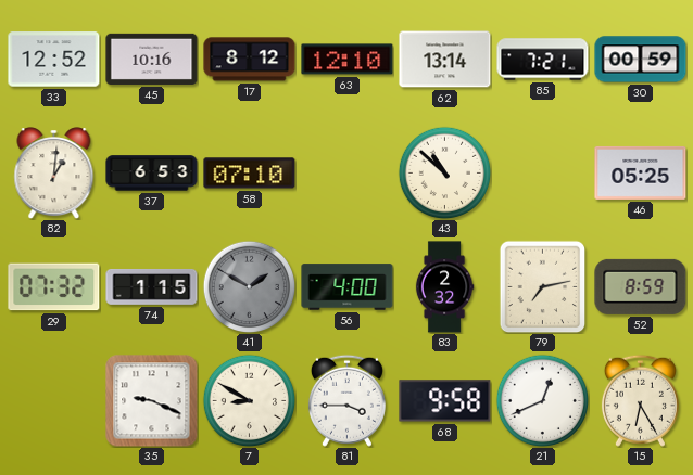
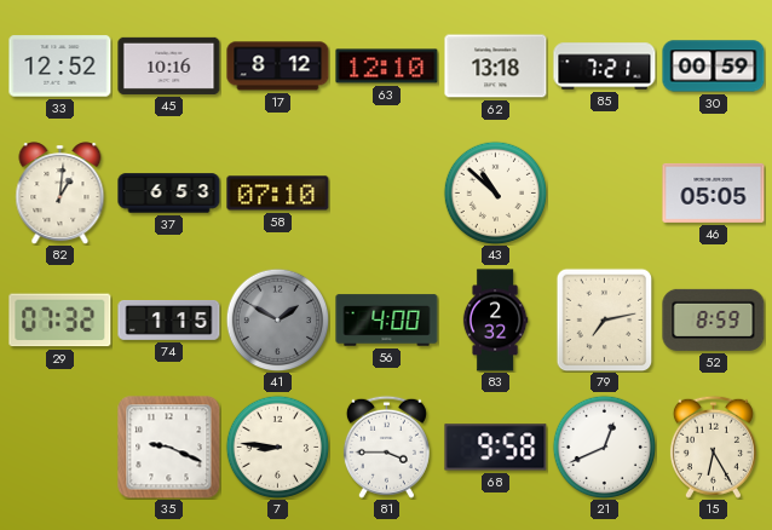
62: 13:14 -> 13:18 (496, 67)
46: 05:25 -> 05:05 (714, 192)
7: 8:50 -> 8:46 (277, 447)
